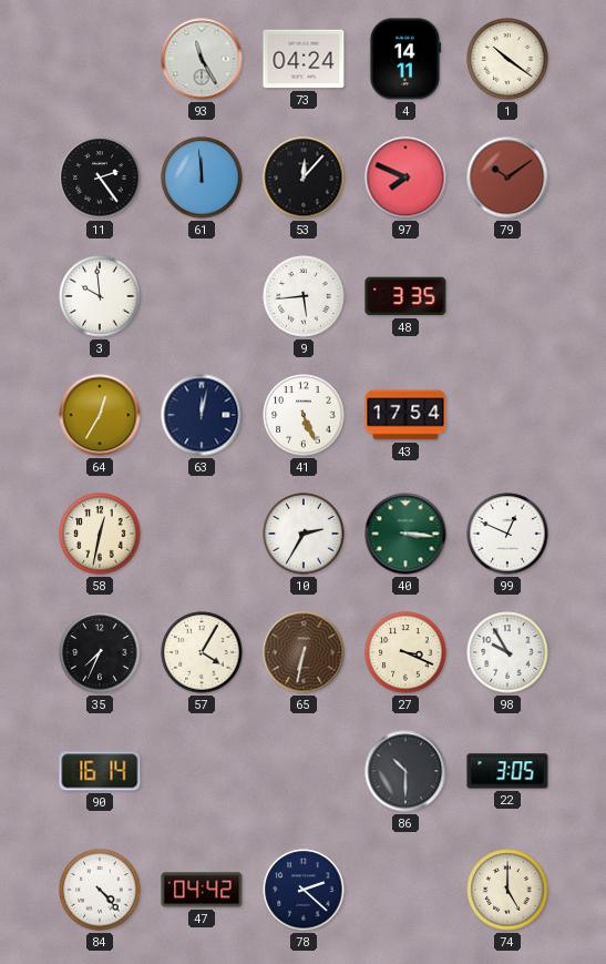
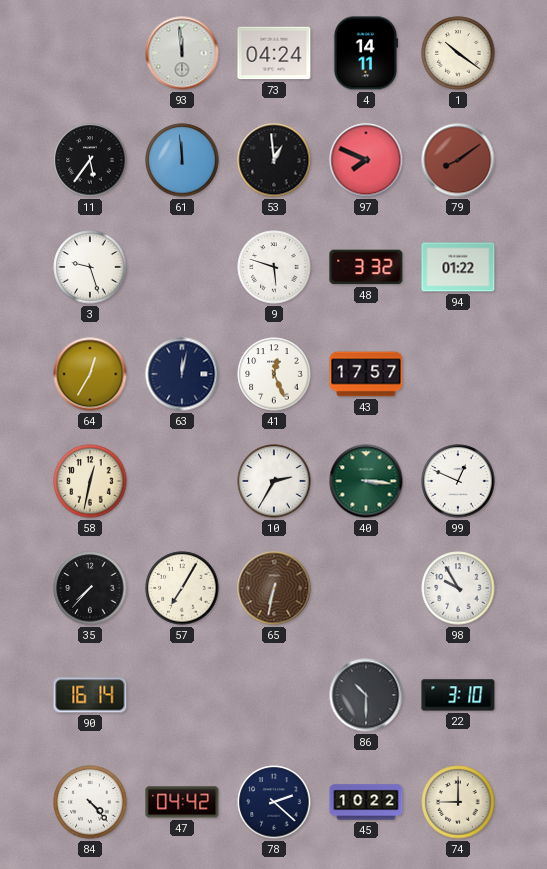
93: 11:25 -> 11:59 (182, 53)
11: 2:24 -> 5:36 (90, 160)
53: 12:07 -> 12:59 (274, 160)
79: 10:09 -> 8:09 (458, 160)
3: 9:59 -> 9:27 (90, 267)
9: 5:44 -> 5:48 (274, 267)
48: 3:35 -> 3:32 (366, 267)
94: none -> 01:22 (458, 267)
41: 5:26 -> 12:26 (274, 374)
43: 17:54 -> 17:57 (366, 374)
35: 7:34 -> 7:37 (90, 588)
57: 4:05 -> 7:05 (182, 588)
27: 3:19 -> none (405, 652)
22: 3:05 -> 3:10 (458, 695)
45: none -> 10:22 (366, 802)
74: 5:00 -> 9:00 (458, 802)
